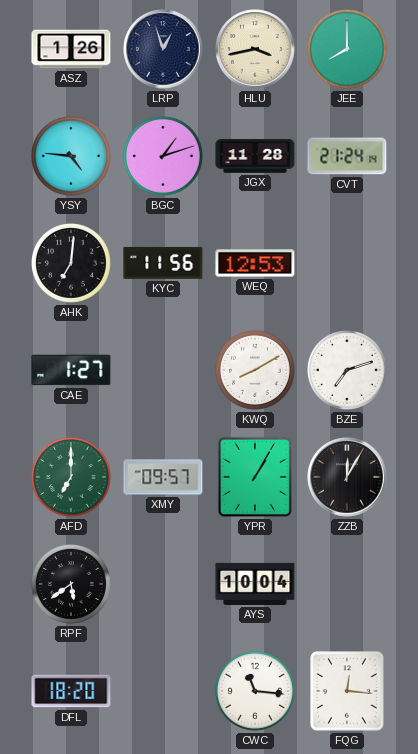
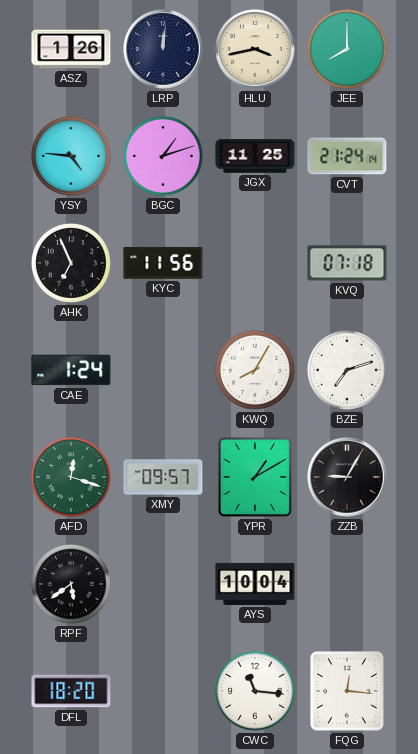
LRP: 12:57 -> 12:01 (163, 49)
JGX: 11:28 -> 11:25 (255, 156)
AHK: 7:01 -> 6:56 (71, 263)
WEQ: 12:53 -> none (255, 263)
KVQ: none -> 07:18 (347, 263)
CAE: 1:27 -> 1:24 (71, 370)
KWQ: 8:10 -> 8:05 (255, 370)
AFD: 7:00 -> 12:18 (71, 477)
YPR: 1:05 -> 1:10 (255, 477)
ZZB: 12:05 -> 9:05 (347, 477)
